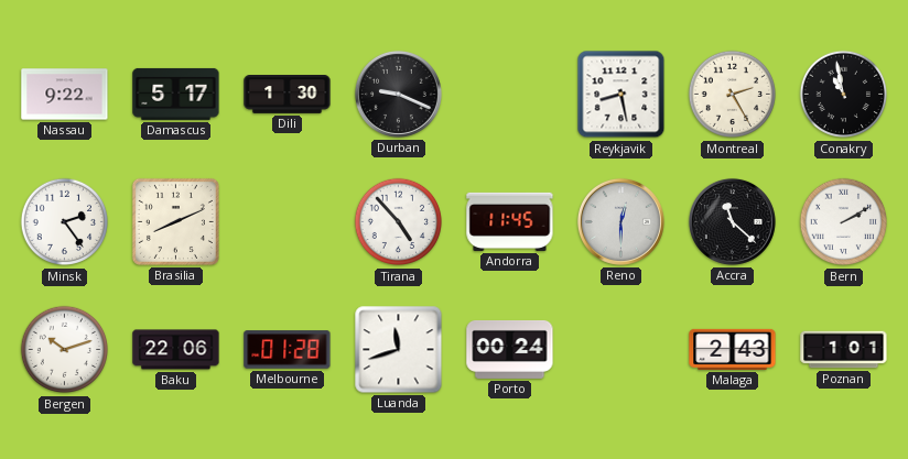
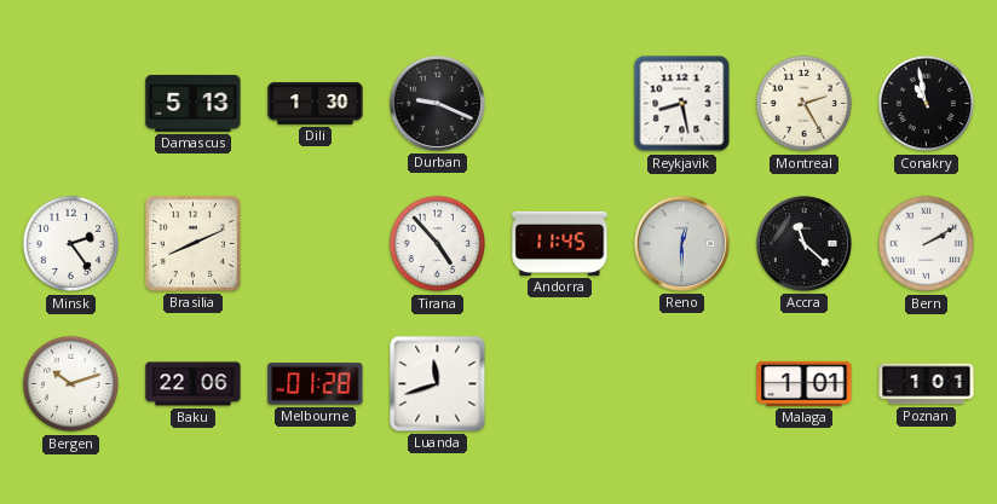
Nassau: 9:22 -> none (65, 95)
Damascus: 5:17 -> 5:13 (194, 103)
Porto: 00:24 -> none (510, 349)
Malaga: 2:43 -> 1:01 (805, 383)
